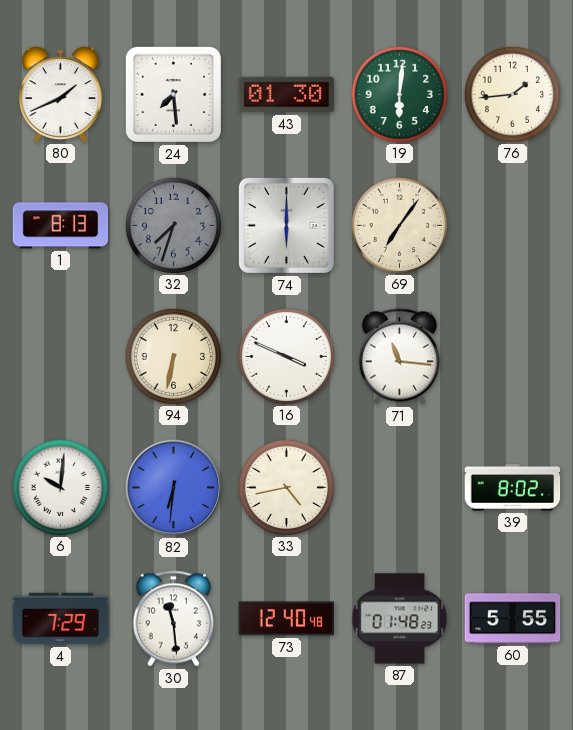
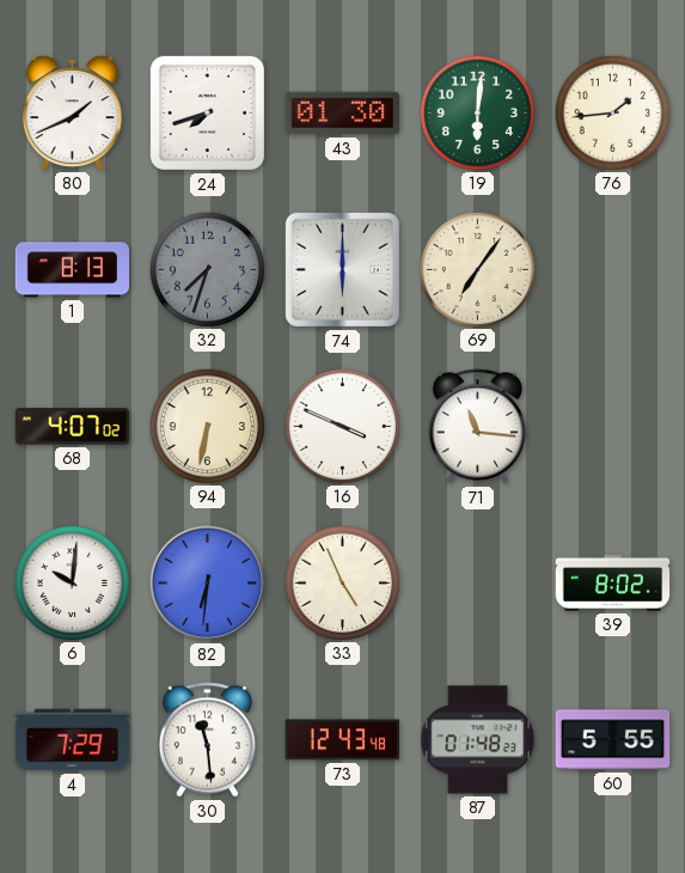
24: 7:29 -> 7:42 (207, 112)
68: none -> 4:07 (73, 427)
33: 4:43 -> 4:56 (342, 582)
73: 12:40 -> 12:43 (342, 740)
